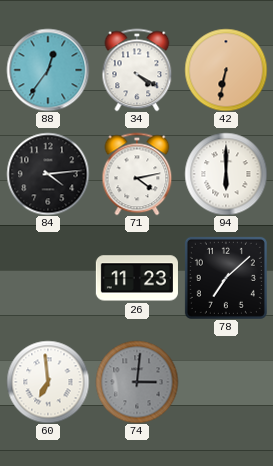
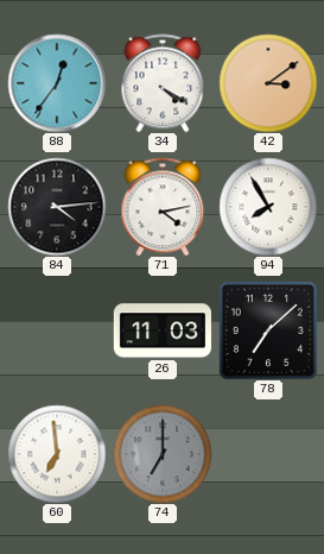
42: 6:32 -> 3:09 (268, 83)
94: 6:00 -> 7:55 (268, 207)
26: 11:23 -> 11:03 (163, 330)
74: 3:01 -> 7:00 (163, 454)
